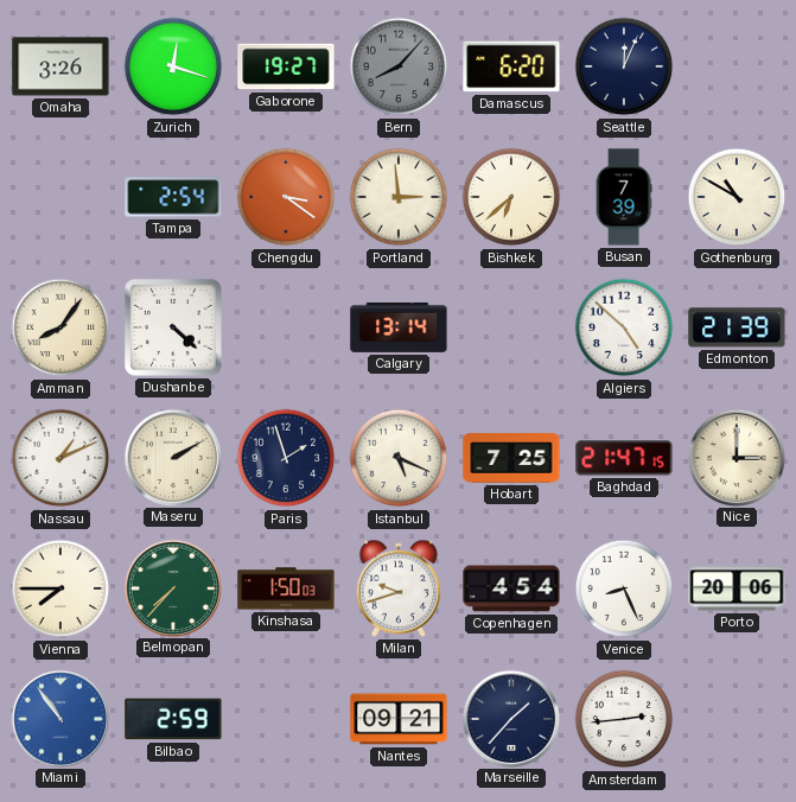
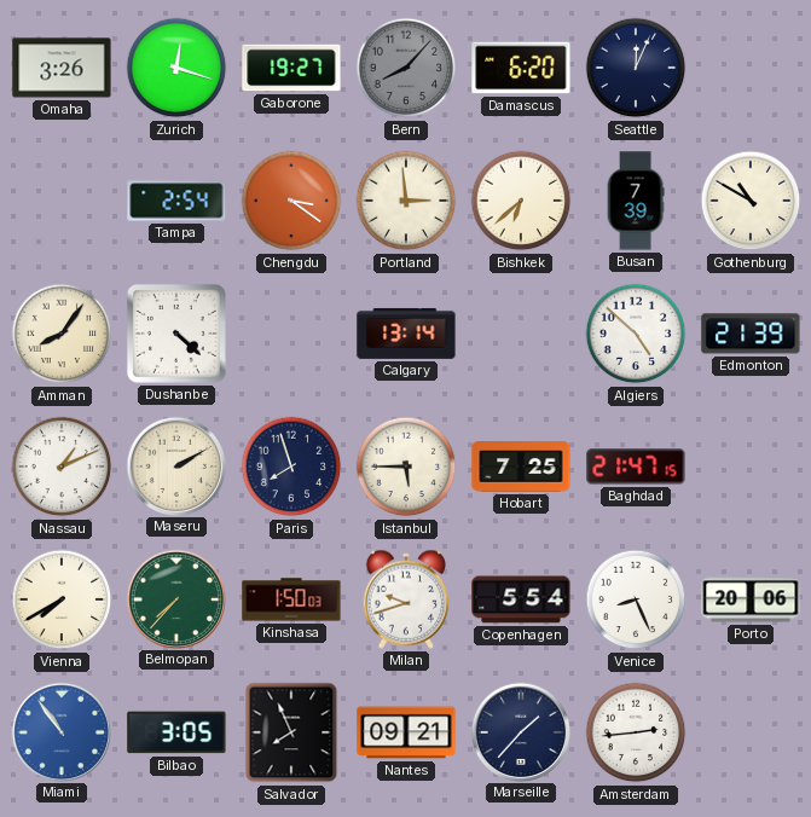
Paris: 1:57 -> 7:57 (291, 467)
Istanbul: 5:19 -> 5:45 (406, 467)
Nice: 3:00 -> none (735, 457)
Vienna: 7:45 -> 7:40 (62, 599)
Copenhagen: 4:54 -> 5:54 (521, 599)
Bilbao: 2:59 -> 3:05 (176, 732)
Salvador: none -> 7:56 (291, 732)
